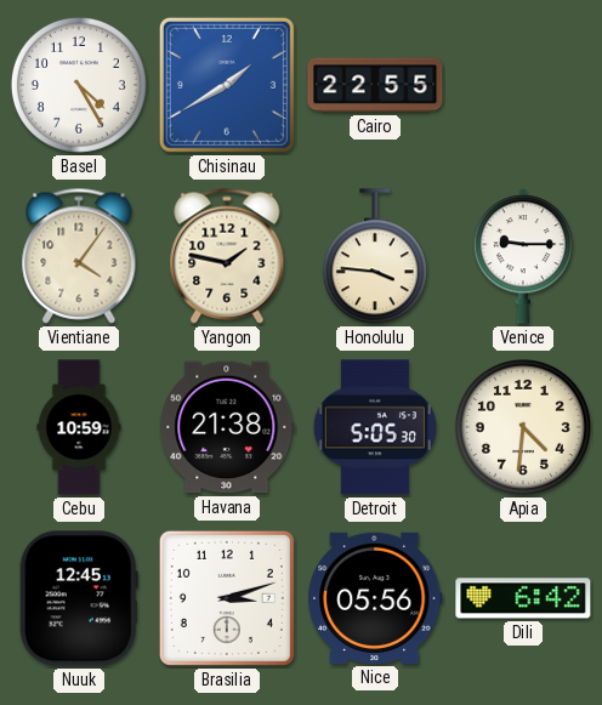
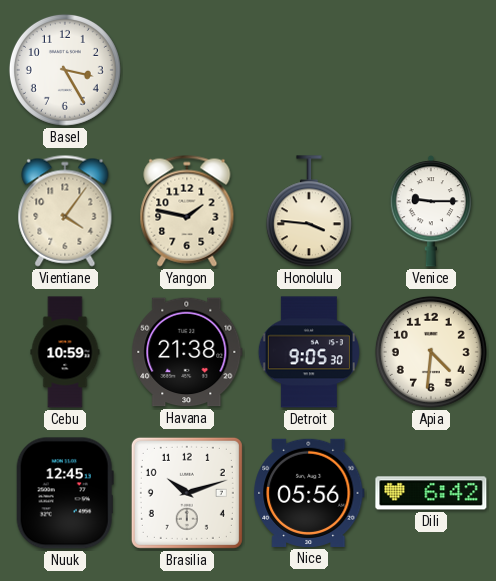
Basel: 4:25 -> 3:25 (65, 70)
Chisinau: 1:40 -> none (227, 85)
Cairo: 22:55 -> none (375, 85)
Detroit: 5:05 -> 9:05 (309, 352)
Brasilia: 3:12 -> 10:12 (187, 493)
